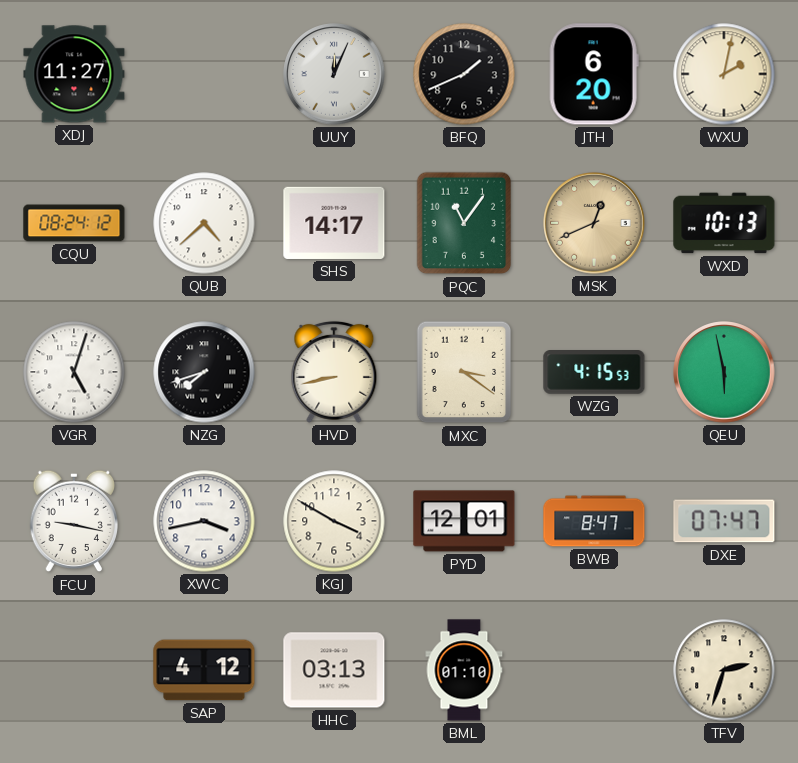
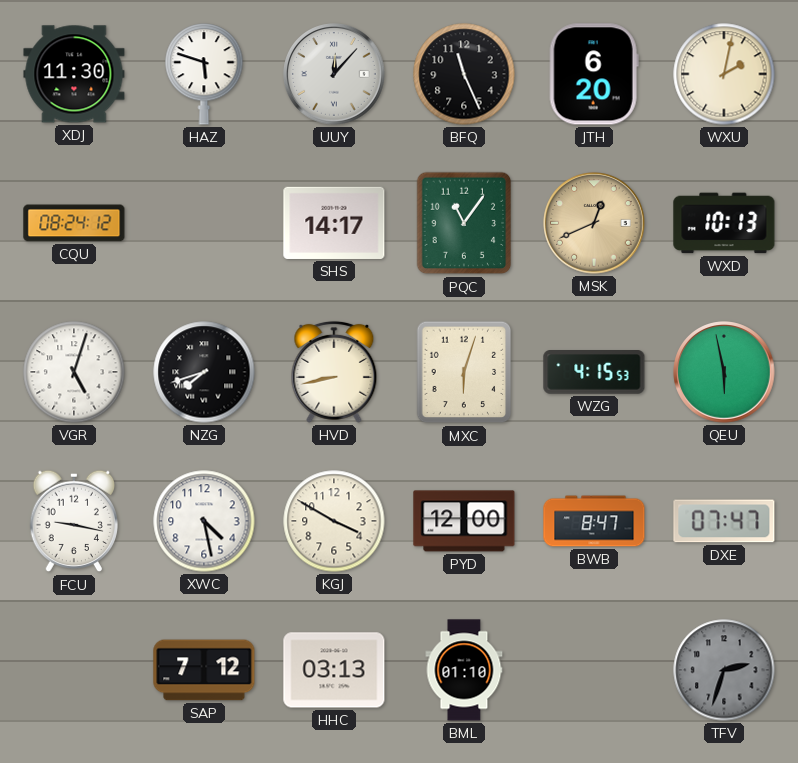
XDJ: 11:27 -> 11:30 (74, 74)
HAZ: none -> 5:48 (204, 74)
UUY: 12:04 -> 12:07 (334, 74)
BFQ: 1:41 -> 11:26 (464, 74)
QUB: 4:38 -> none (204, 223)
MXC: 3:21 -> 6:03 (464, 372)
XWC: 3:43 -> 4:28 (204, 521)
PYD: 12:01 -> 12:00 (464, 521)
SAP: 4:12 -> 7:12 (204, 670)
TFV dial: cream -> grey (724, 670)
